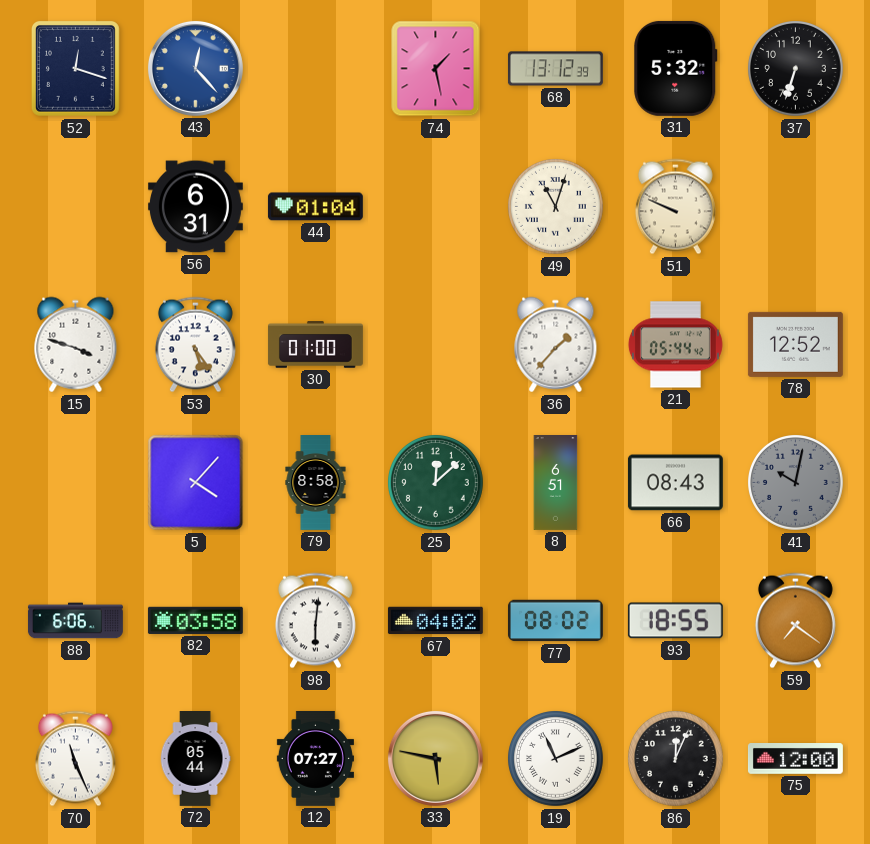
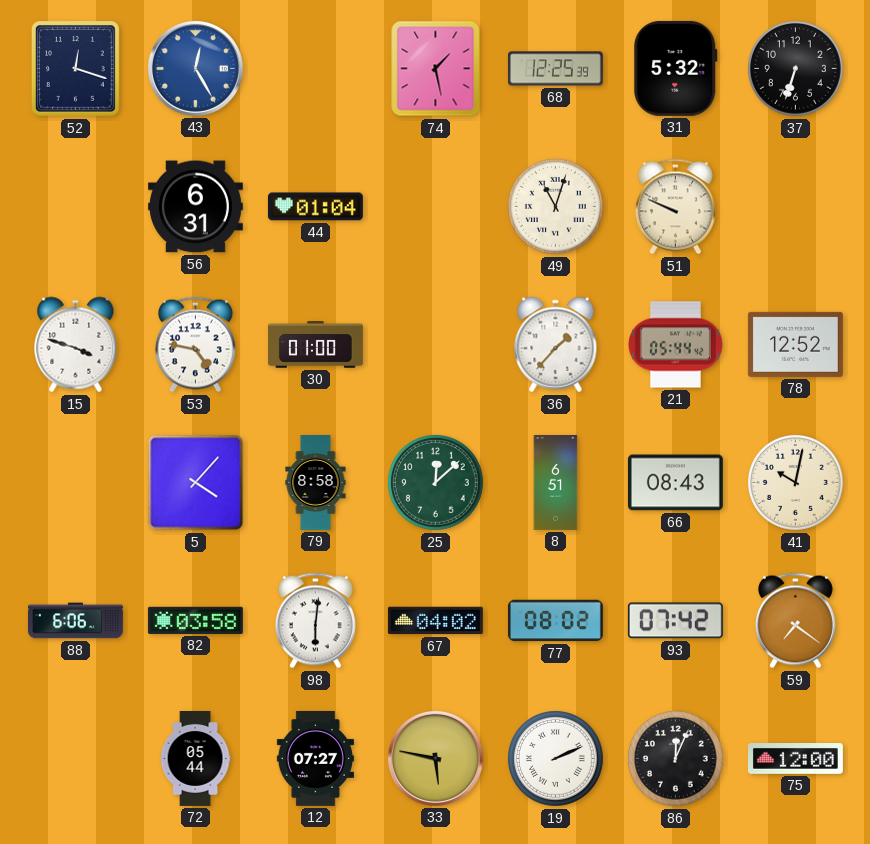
43: 12:23 -> 12:25 (195, 68)
68: 13:12 -> 12:25 (555, 69)
53: 5:24 -> 4:47 (195, 345)
41 dial: grey -> cream (796, 483)
93: 18:55 -> 07:42 (675, 621)
70: 11:26 -> none (75, 759)
19: 11:11 -> 2:11 (556, 759)
